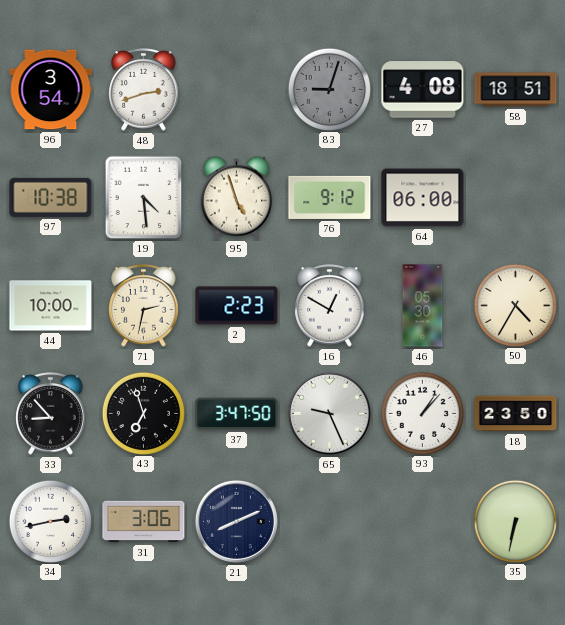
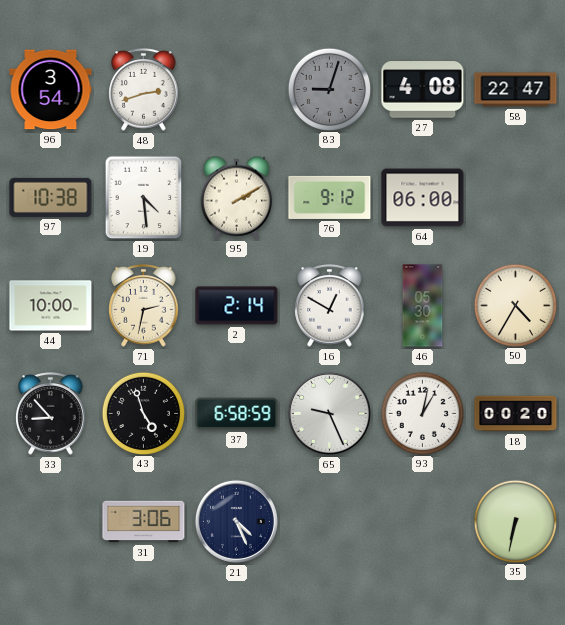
58: 18:51 -> 22:47 (516, 90)
95: 4:57 -> 2:10 (237, 197)
2: 2:23 -> 2:14 (237, 306)
43: 6:57 -> 4:57 (143, 413)
37: 3:47 -> 6:58 (237, 414)
93: 1:07 -> 1:02 (422, 413)
18: 23:50 -> 00:20 (516, 414)
34: 2:43 -> none (50, 521)
21: 8:11 -> 4:26 (236, 521)
